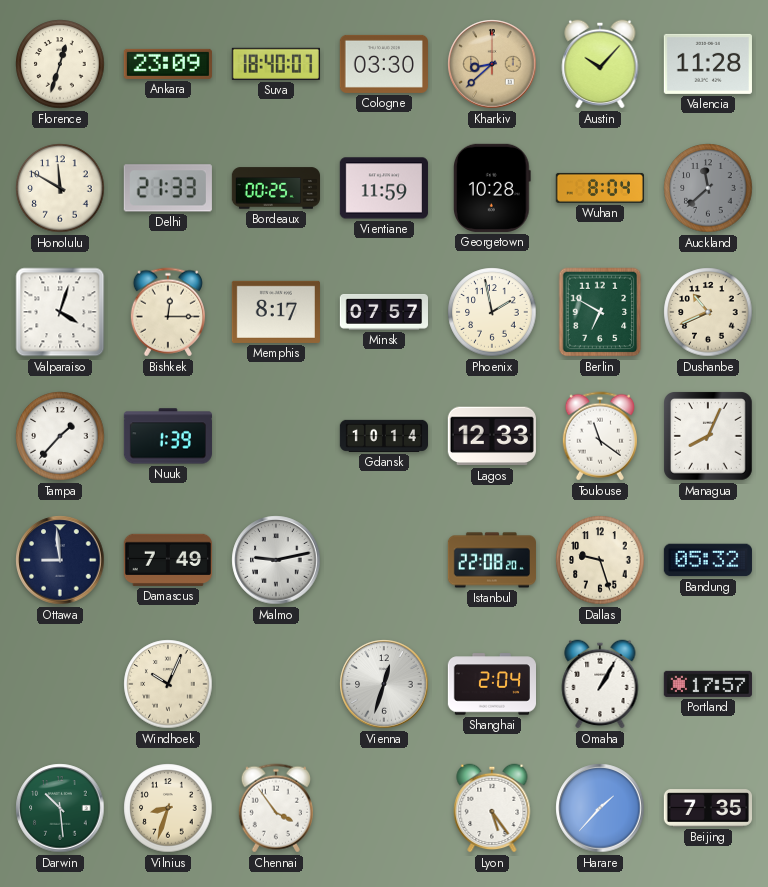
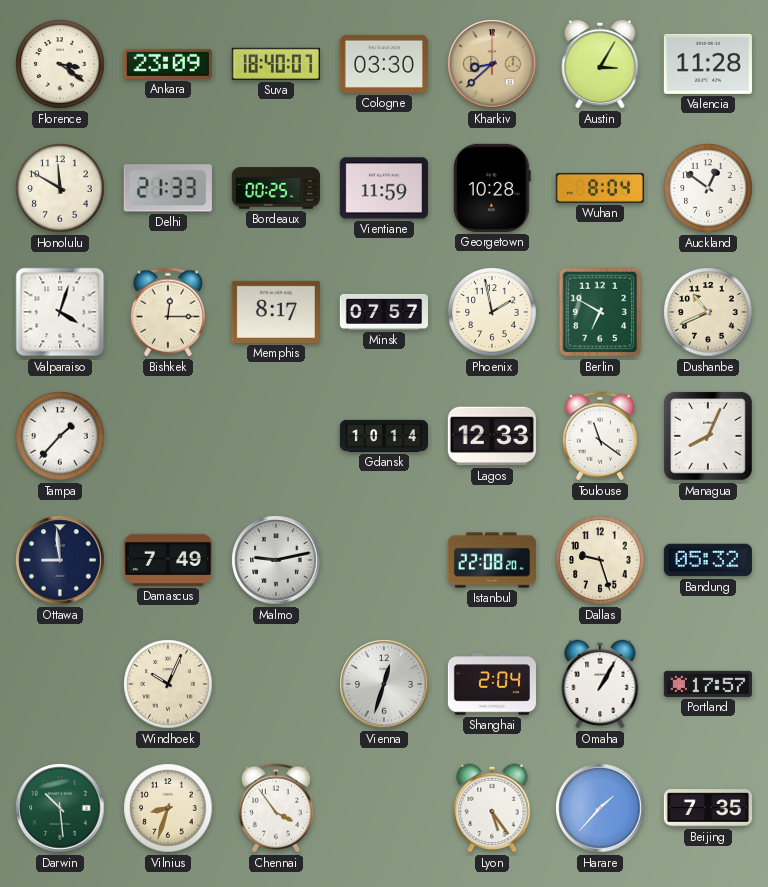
Florence: 12:33 -> 3:21 (60, 64)
Austin: 10:07 -> 3:05 (600, 64)
Auckland: 11:38 -> 12:51 (708, 188)
Auckland dial: grey -> white (708, 188)
Nuuk: 1:39 -> none (168, 436)
